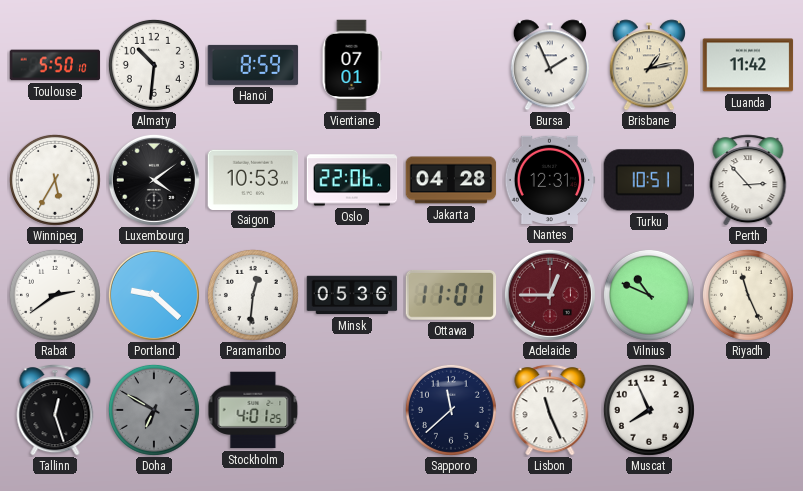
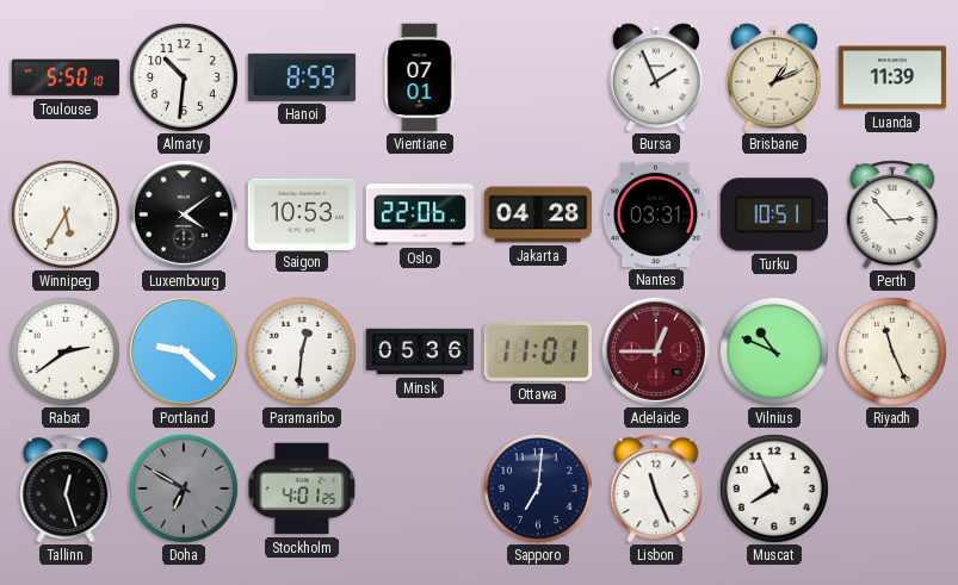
Brisbane: 1:13 -> 1:11 (774, 77)
Luanda: 11:42 -> 11:39 (892, 77)
Nantes: 12:31 -> 03:31 (656, 214)
Sapporo: 11:38 -> 7:01 (538, 488)
